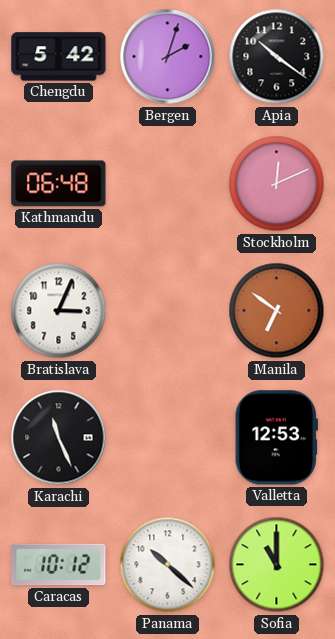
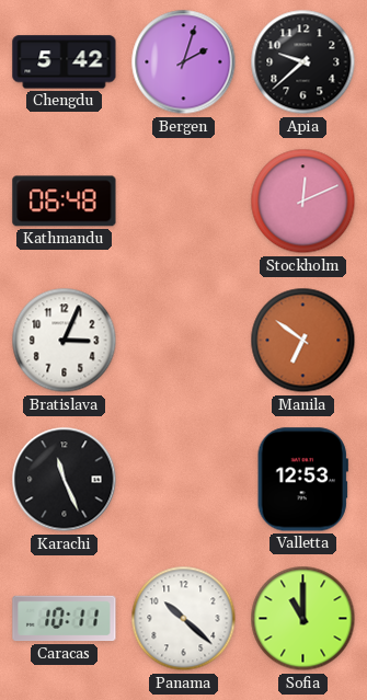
Apia: 10:21 -> 9:38 (303, 62)
Caracas: 10:12 -> 10:11 (65, 619)
